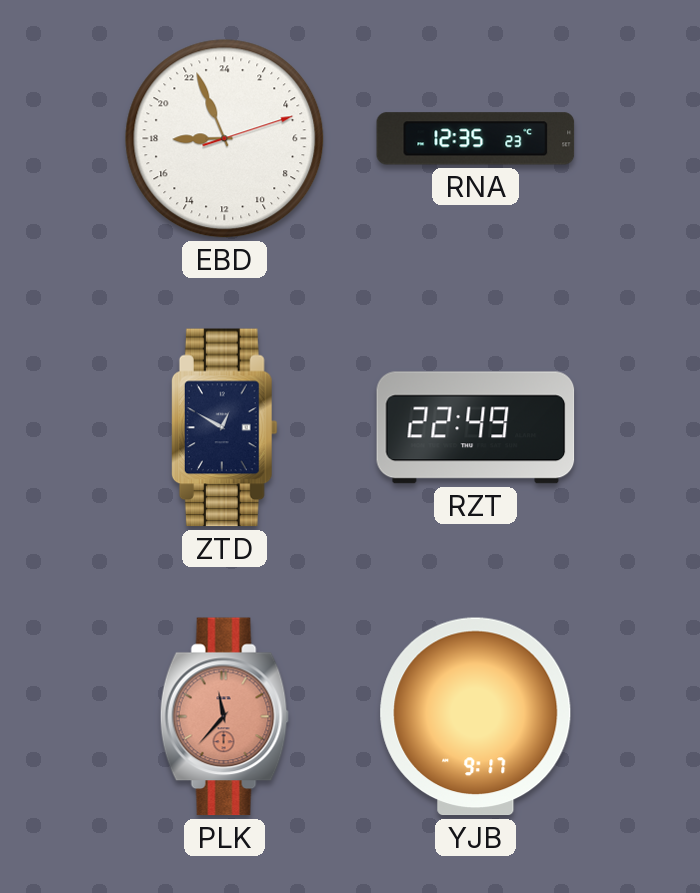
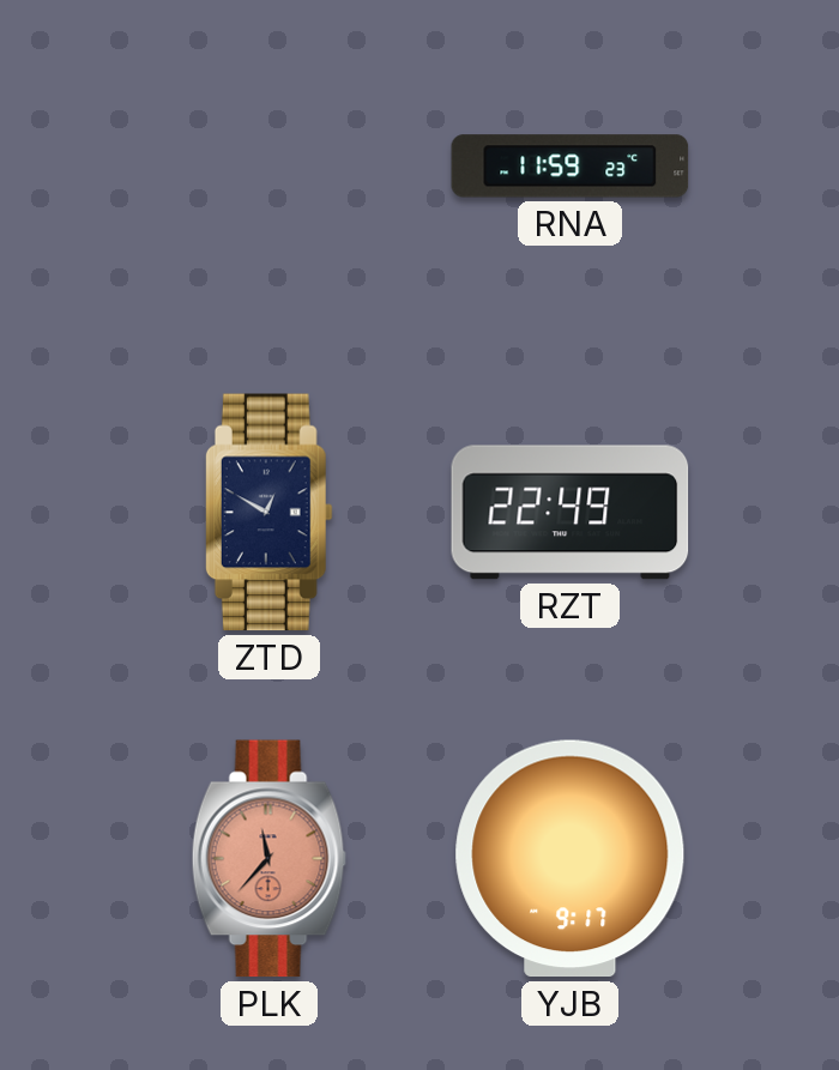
EBD: 17:56 -> none (225, 139)
RNA: 12:35 -> 11:59 (571, 167)
